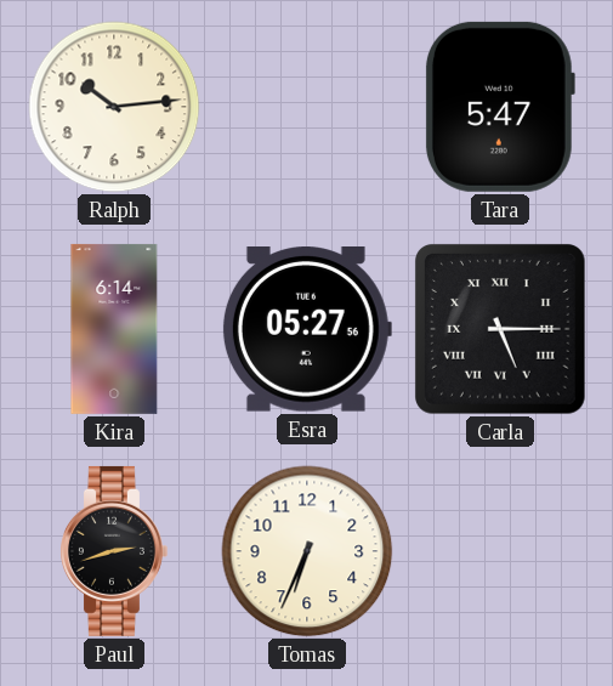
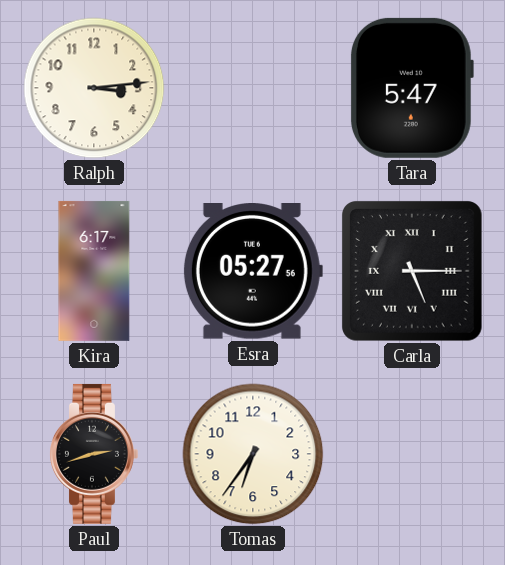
Ralph: 10:14 -> 3:14 (94, 88)
Kira: 6:14 -> 6:17 (94, 271)
Tomas: 6:34 -> 6:36 (253, 454)
